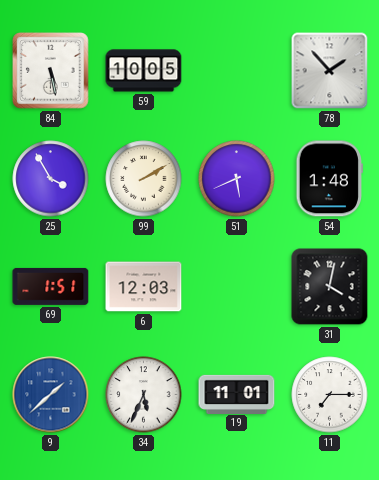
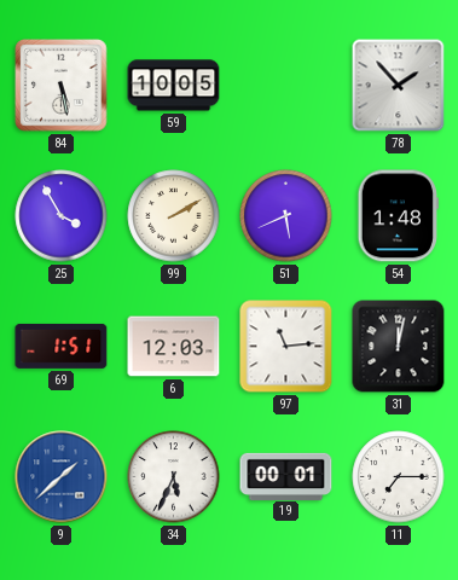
97: none -> 11:14 (286, 347)
31: 4:02 -> 12:02 (399, 347)
19: 11:01 -> 00:01 (286, 476)
